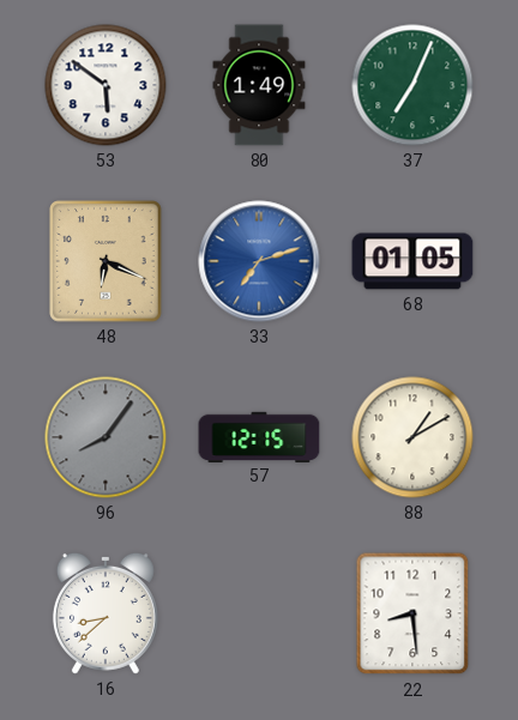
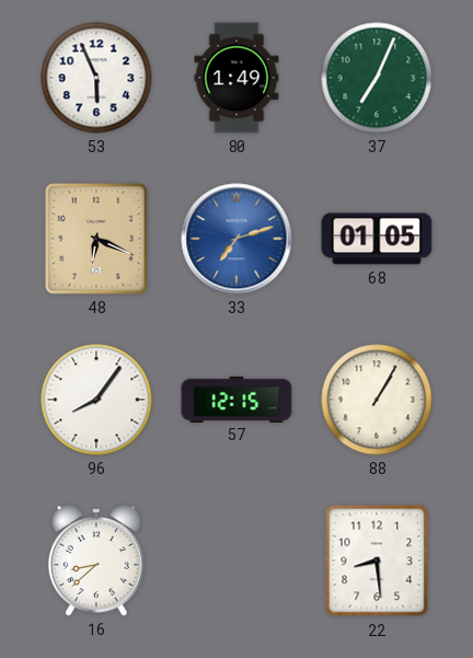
53: 5:51 -> 5:56 (96, 78)
96 dial: grey -> white (96, 400)
88: 1:10 -> 1:05 (377, 400)
